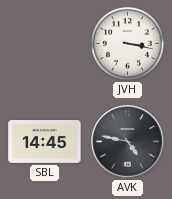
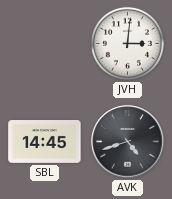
JVH: 3:17 -> 3:01 (127, 43)
AVK: 4:47 -> 4:42 (128, 142)
